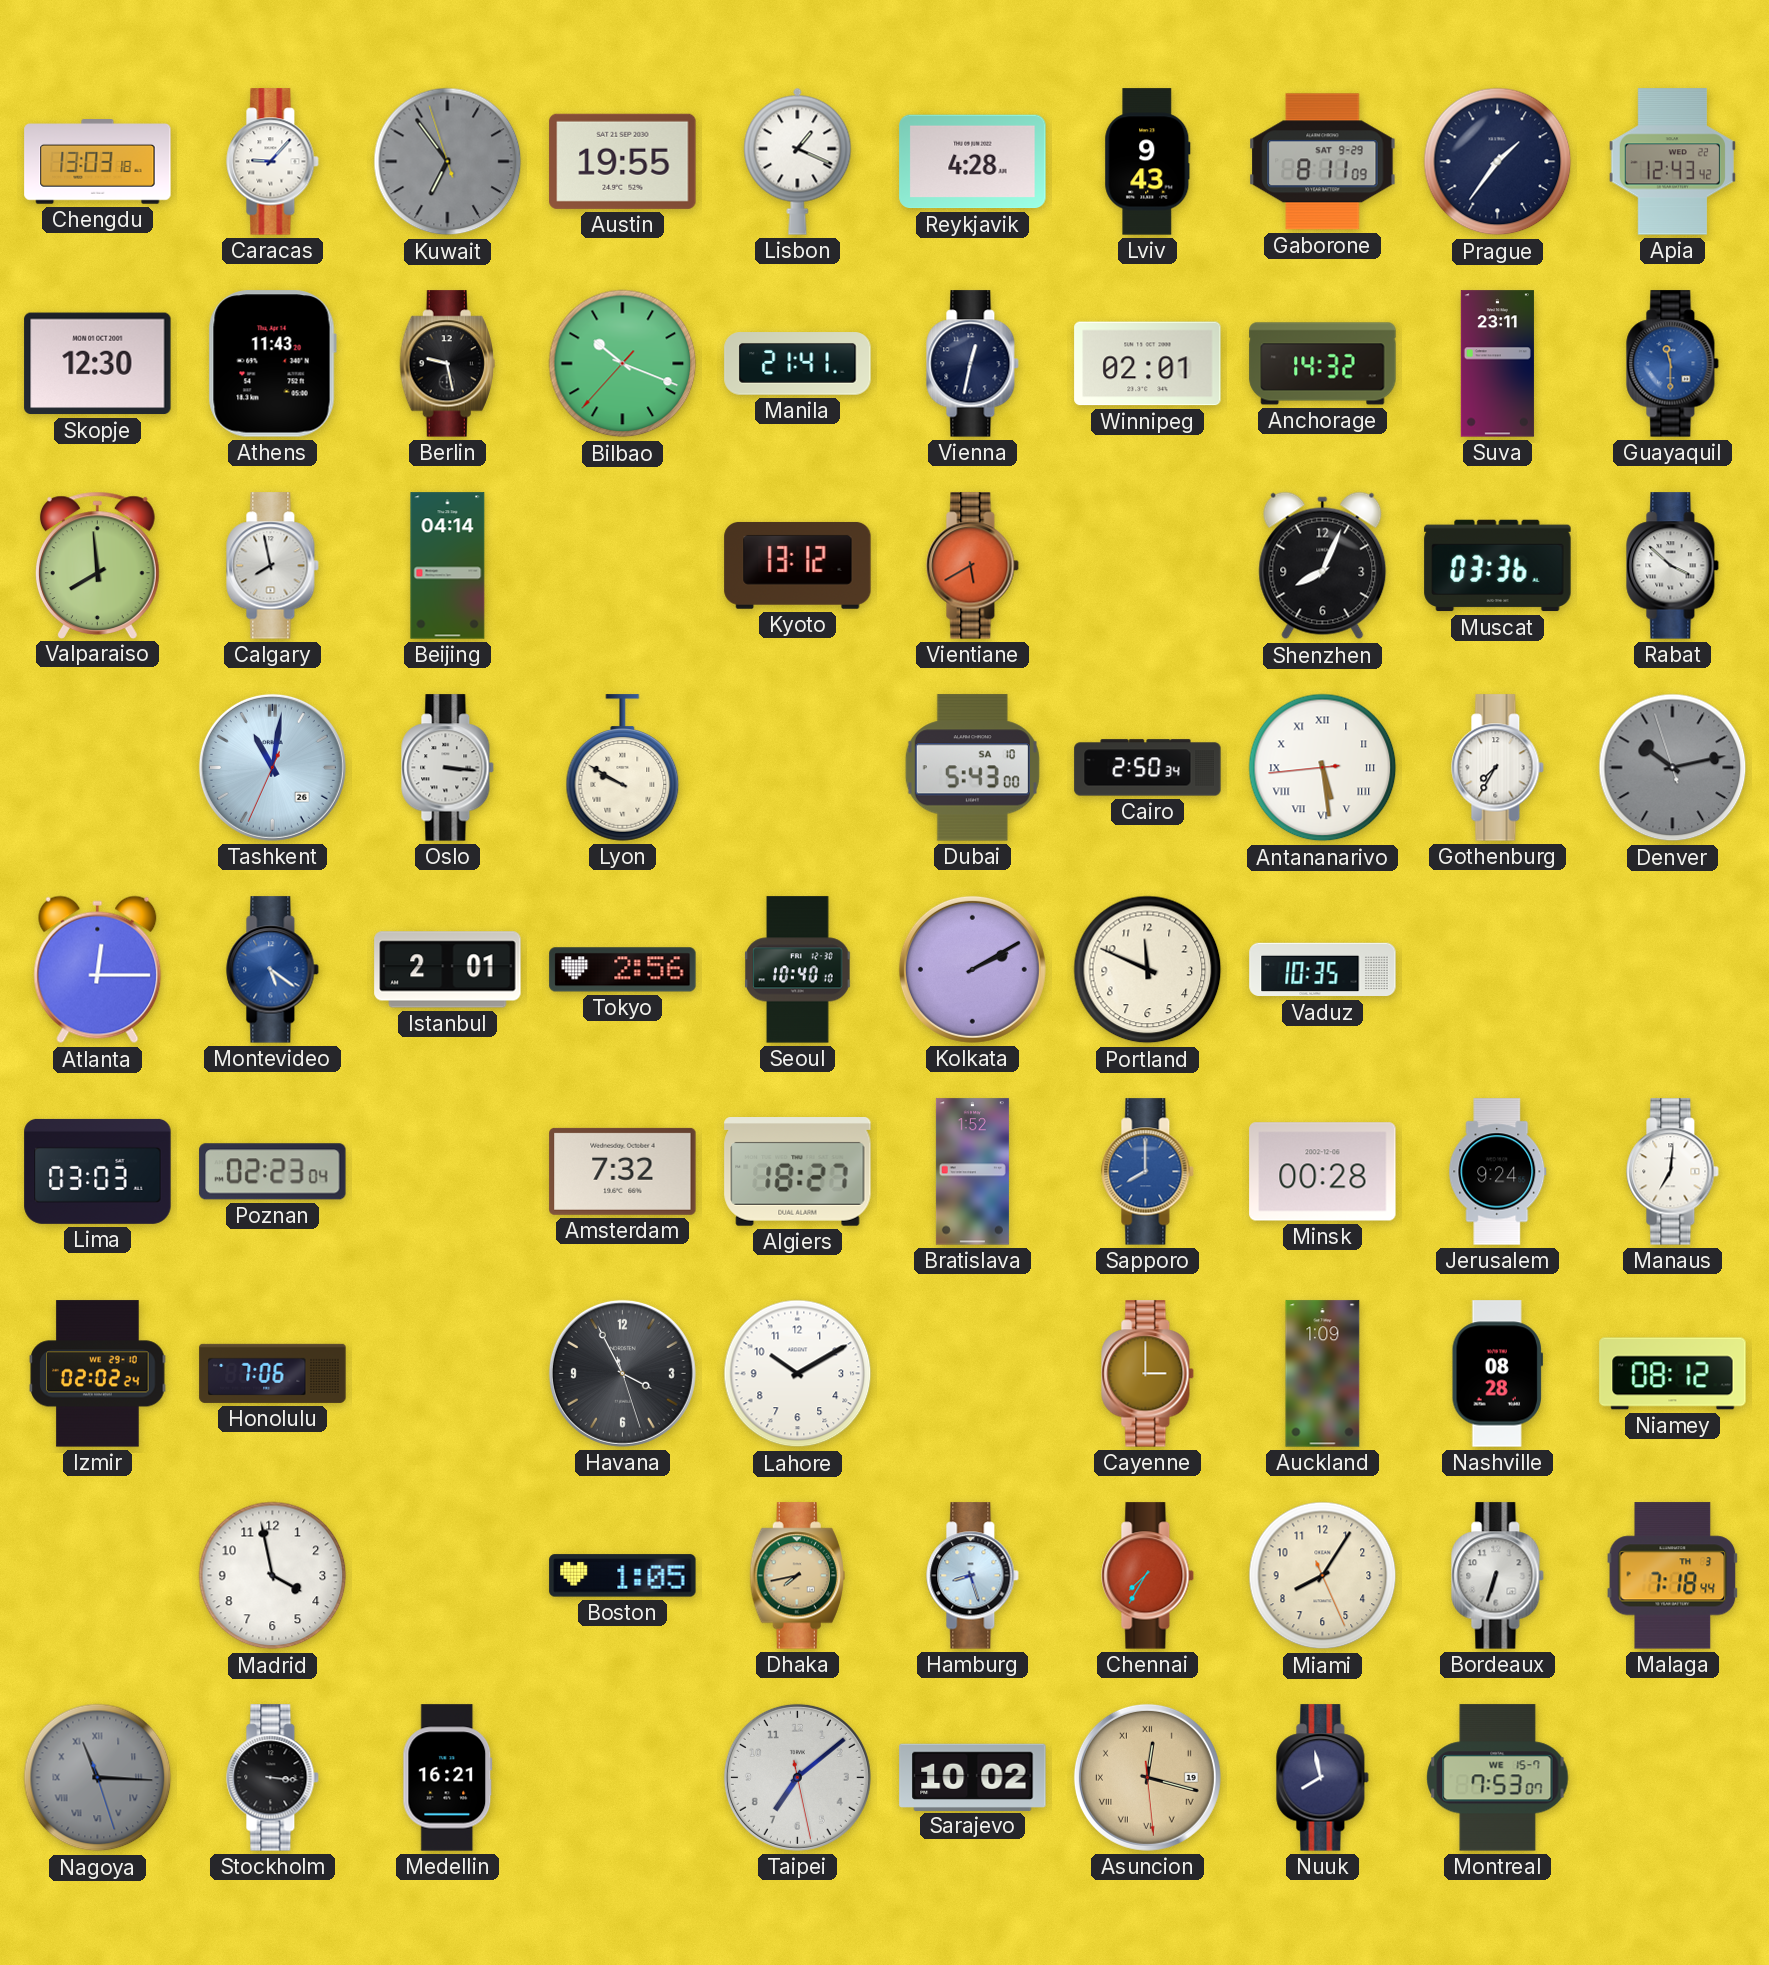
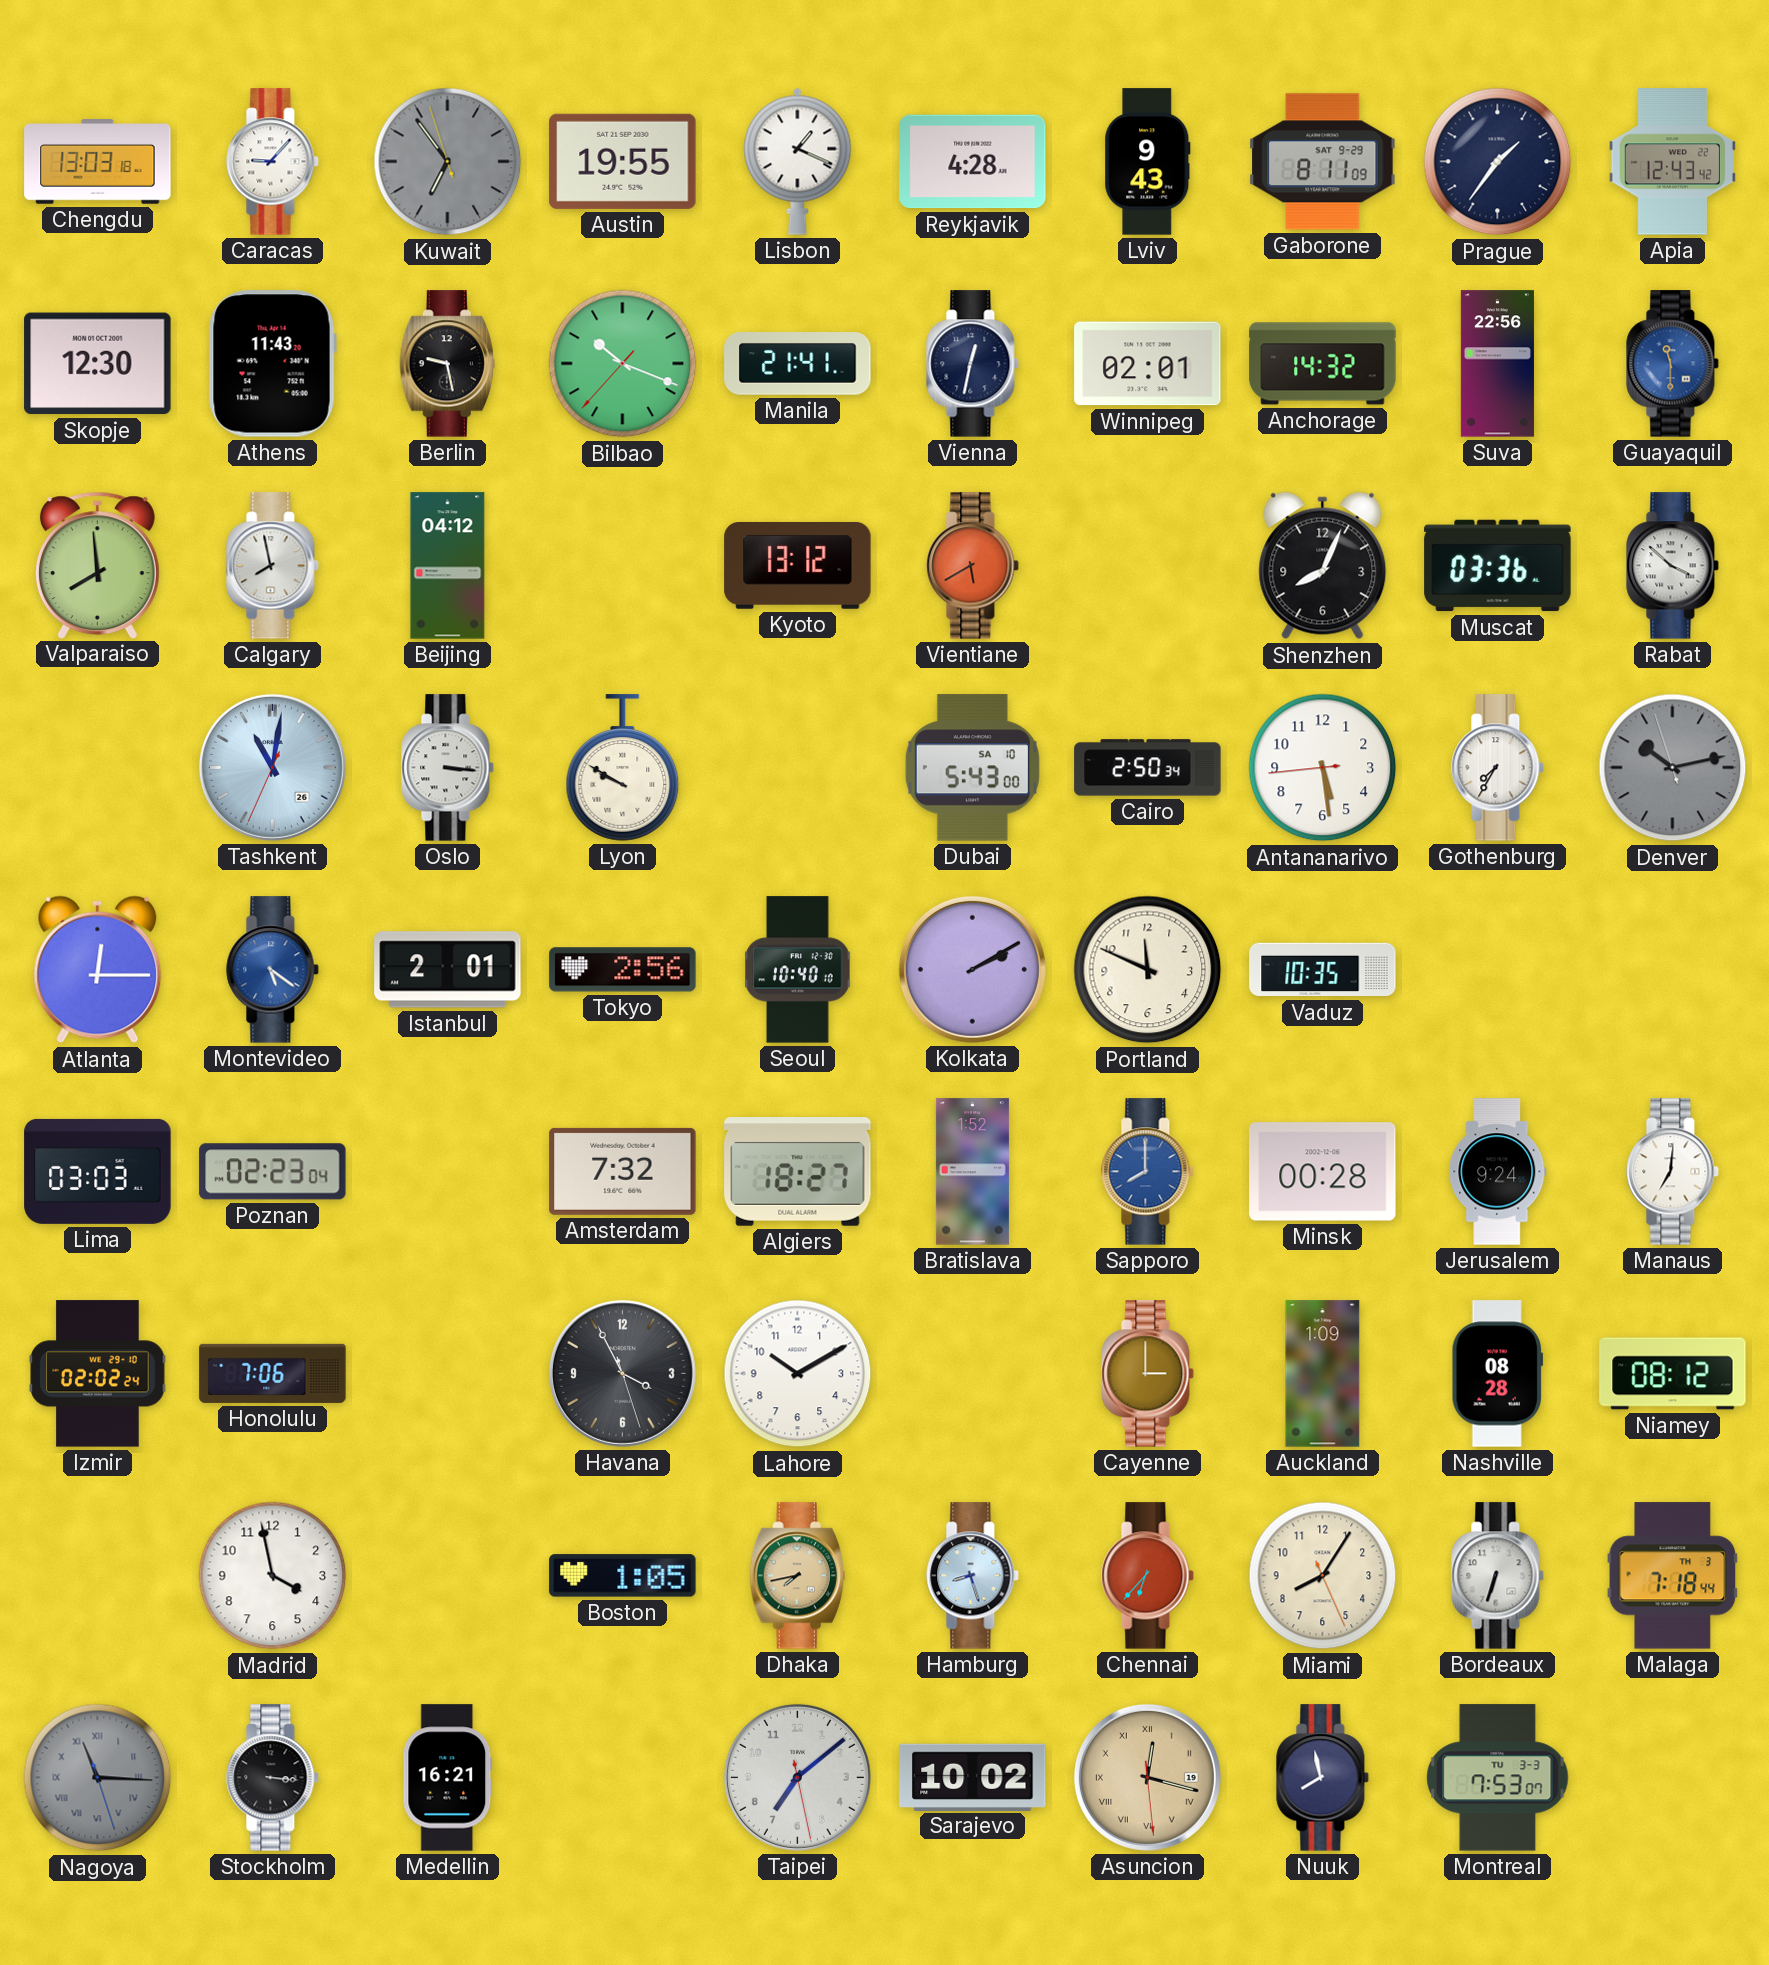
Suva: 23:11 -> 22:56 (1497, 364)
Beijing: 04:14 -> 04:12 (448, 566)
Antananarivo numerals: Roman -> Arabic (1323, 768)
Chennai: 7:35 -> 6:37 (1148, 1576)
Montreal date: WE 15-7 -> TU 3-3 (1498, 1778)
